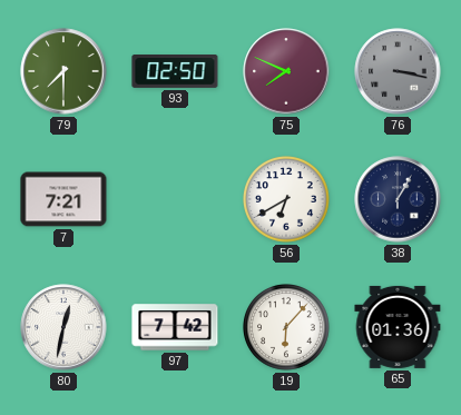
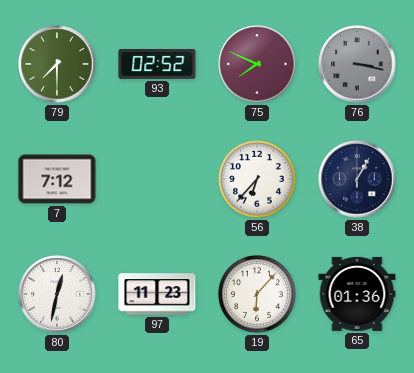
93: 02:50 -> 02:52 (157, 65)
7: 7:21 -> 7:12 (57, 179)
56: 6:40 -> 6:37 (258, 180)
97: 7:42 -> 11:23 (157, 294)
